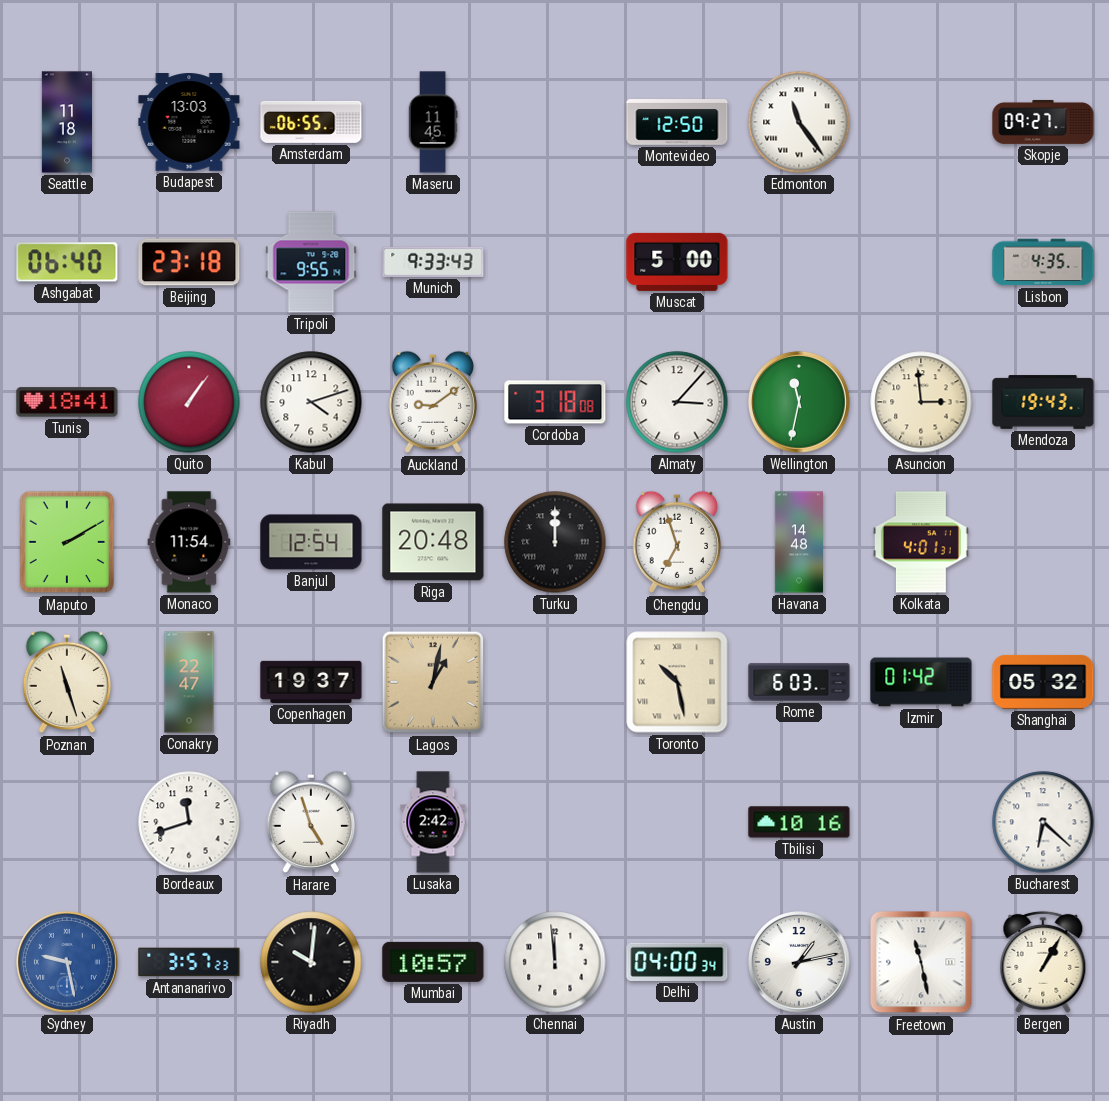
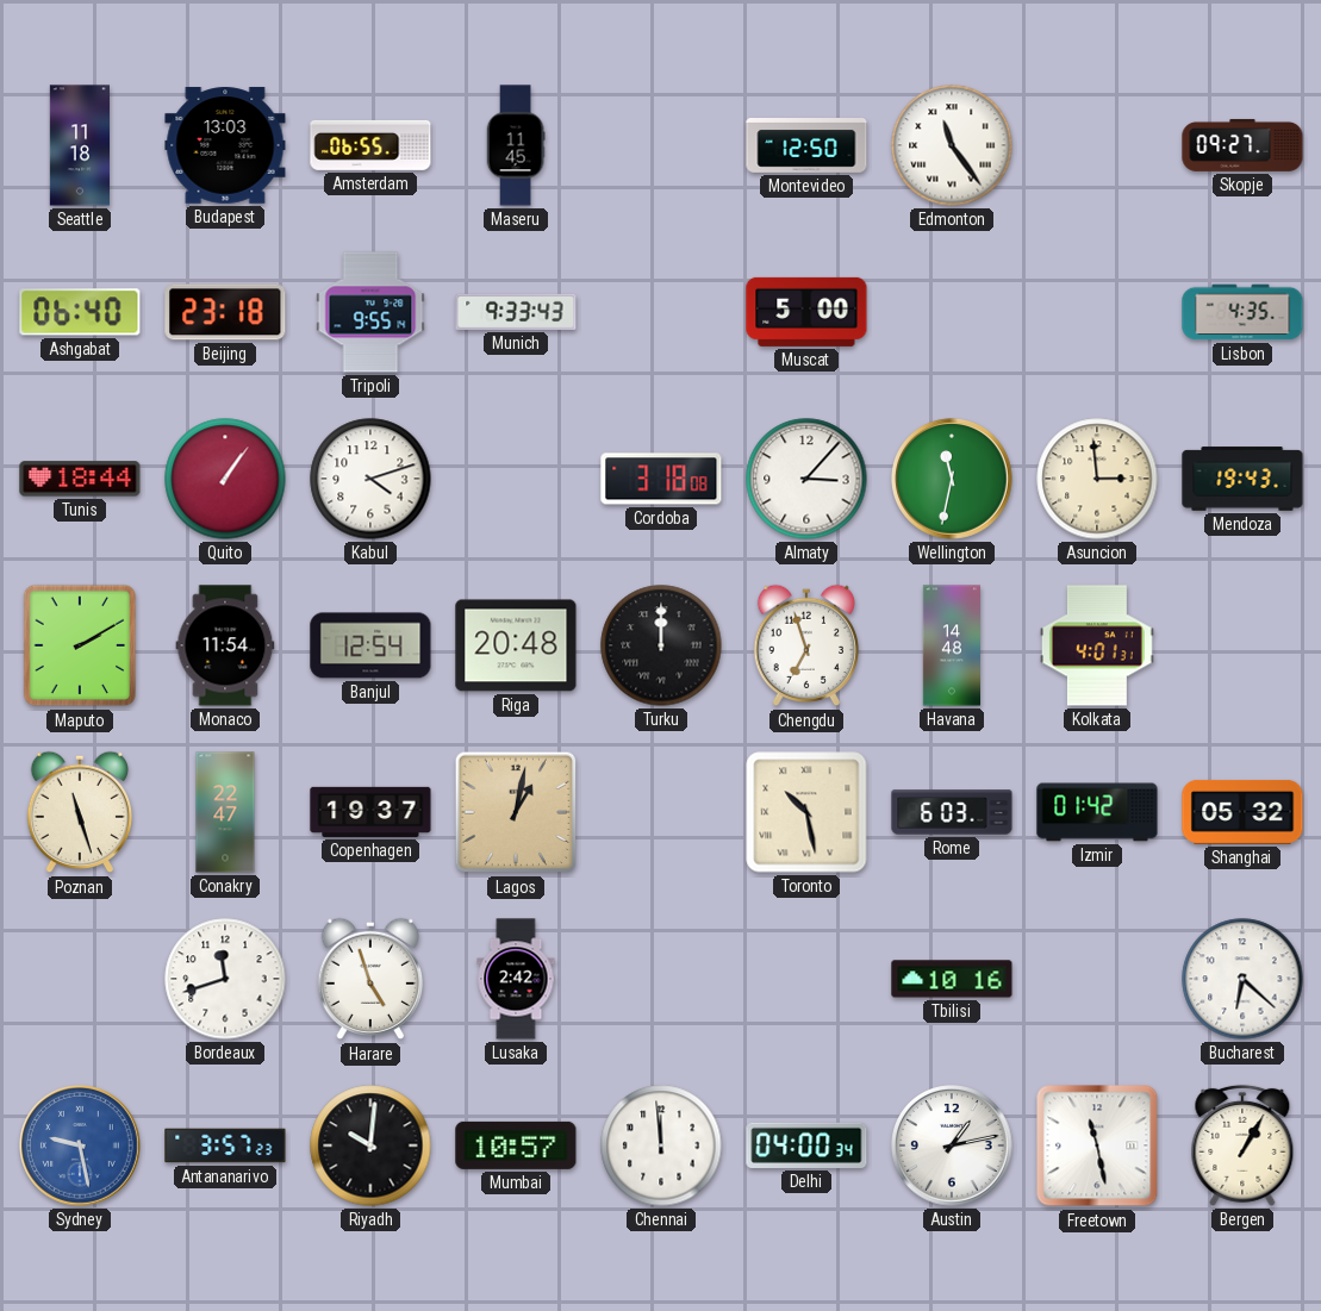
Tunis: 18:41 -> 18:44 (80, 479)
Auckland: 9:09 -> none (433, 402)
